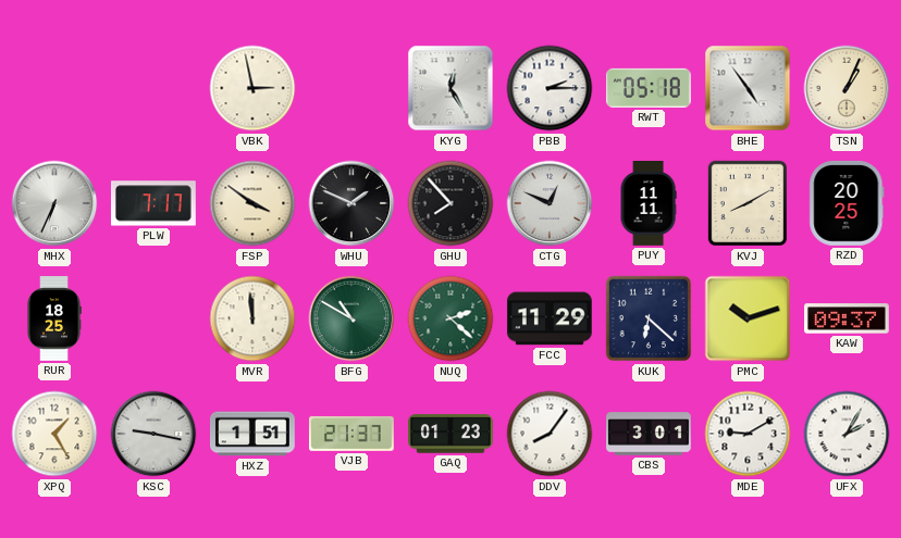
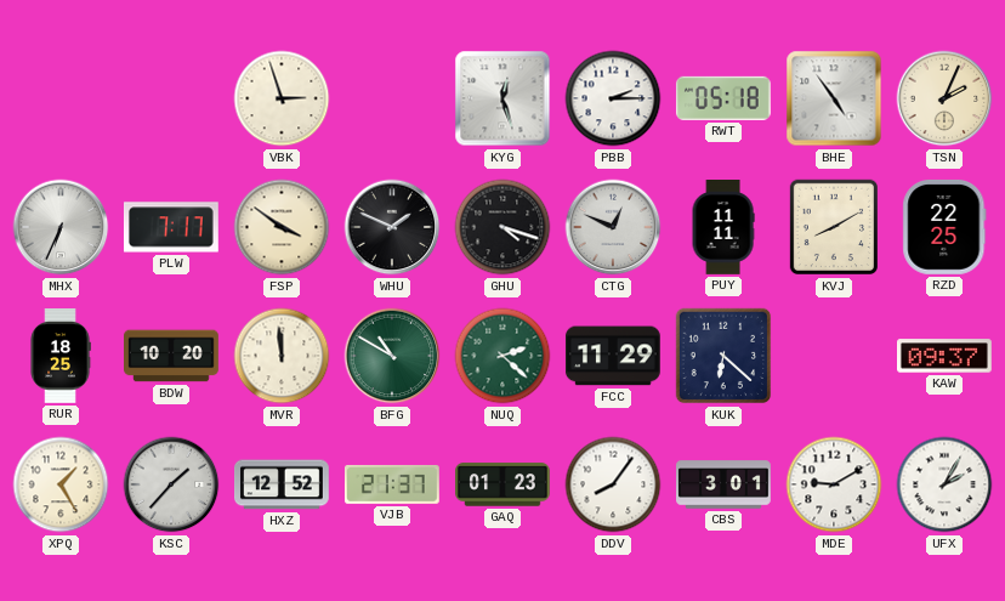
VBK: 2:58 -> 2:57 (282, 98)
KYG: 12:25 -> 12:27 (502, 98)
TSN: 1:04 -> 2:04 (944, 98)
GHU: 7:53 -> 4:18 (502, 227)
RZD: 20:25 -> 22:25 (944, 227)
BDW: none -> 10:20 (172, 356)
PMC: 10:12 -> none (748, 318)
KSC: 9:17 -> 1:37 (171, 484)
HXZ: 1:51 -> 12:52 (283, 484)
